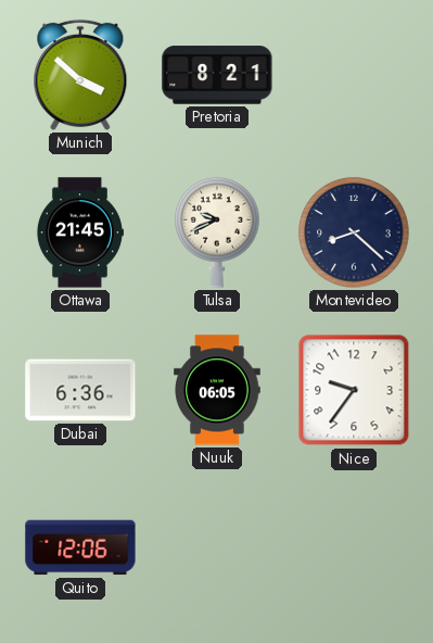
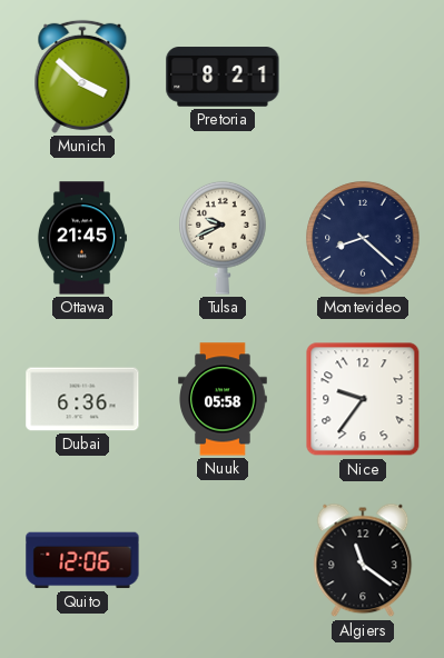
Nuuk: 06:05 -> 05:58 (223, 399)
Algiers: none -> 11:21 (363, 560)
